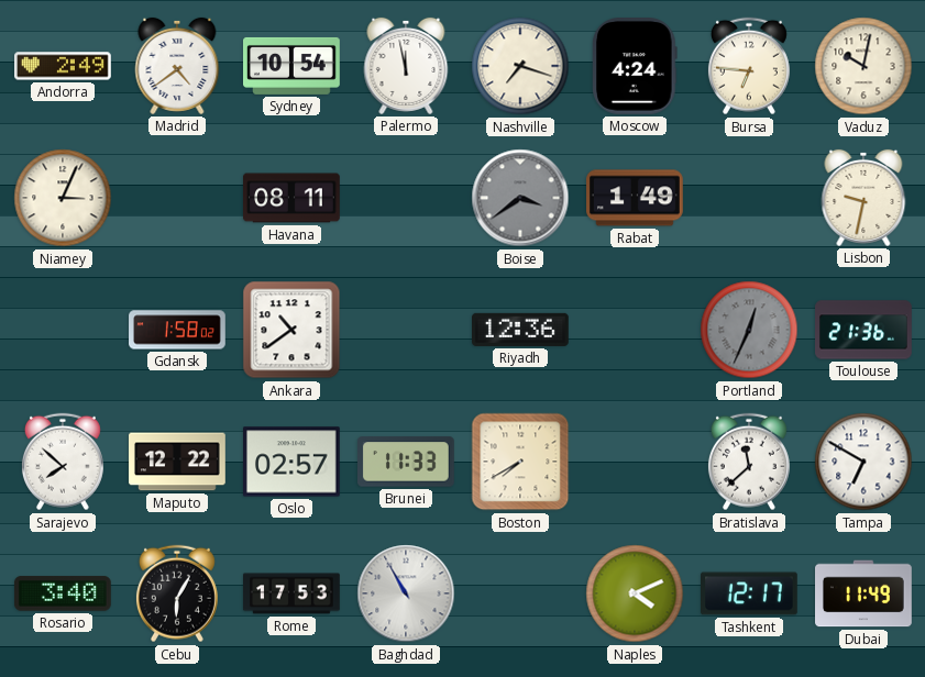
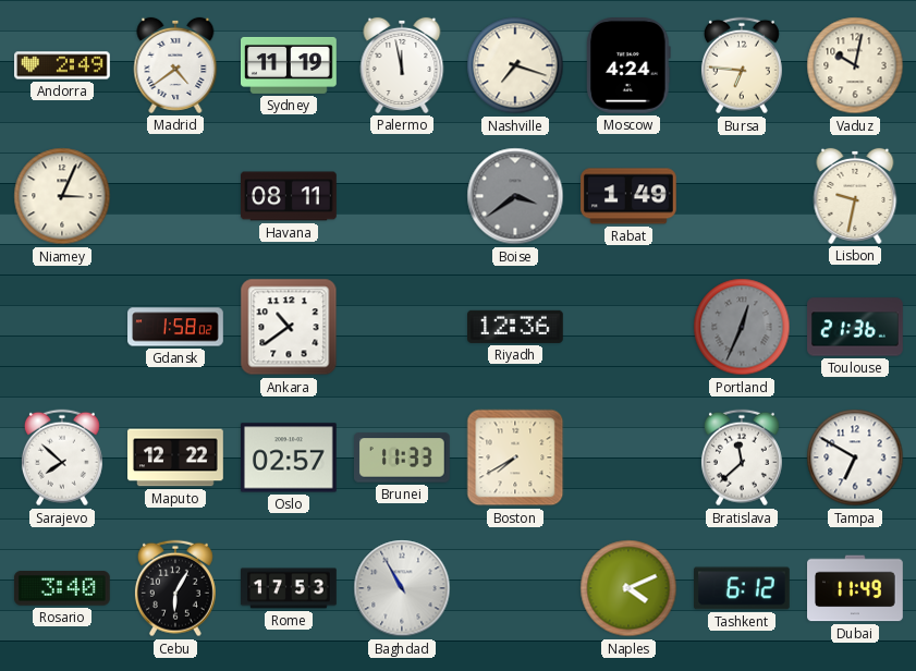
Sydney: 10:54 -> 11:19 (289, 65)
Tashkent: 12:17 -> 6:12 (743, 588)
